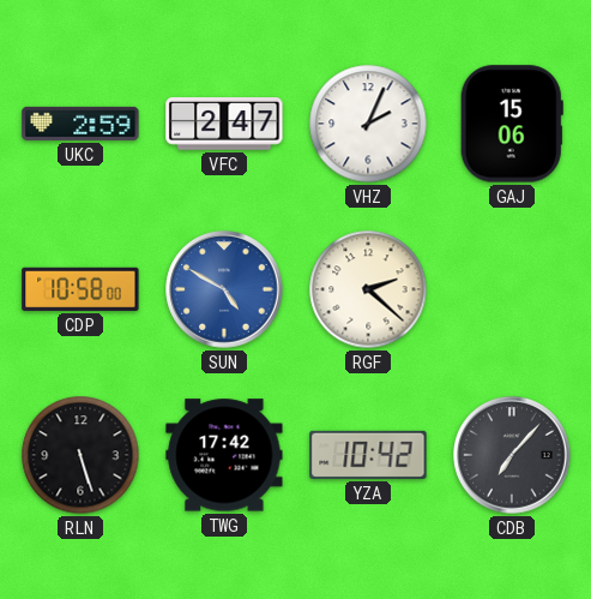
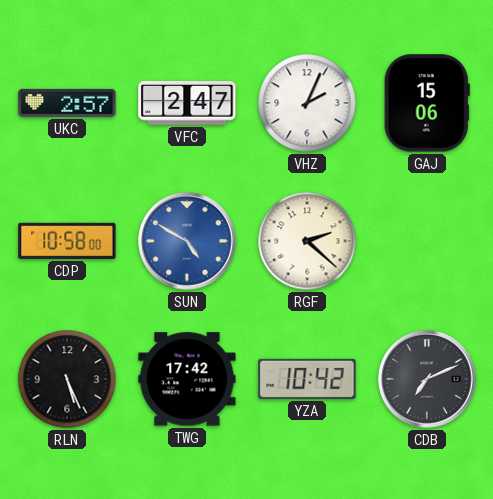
UKC: 2:59 -> 2:57 (67, 103)
RLN: 5:27 -> 5:26 (67, 379)
CDB: 7:07 -> 7:11 (427, 379)
